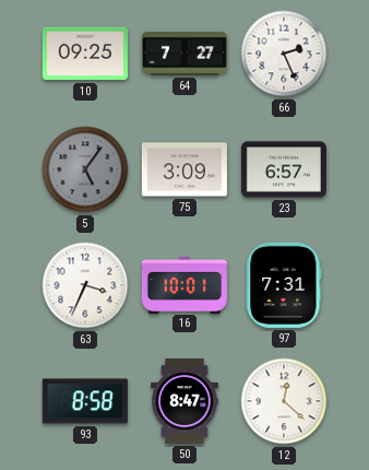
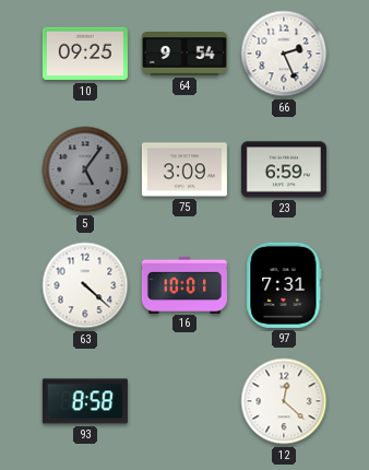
64: 7:27 -> 9:54 (184, 55)
23: 6:57 -> 6:59 (284, 169)
63: 3:34 -> 4:22 (85, 285)
50: 8:47 -> none (184, 401)
